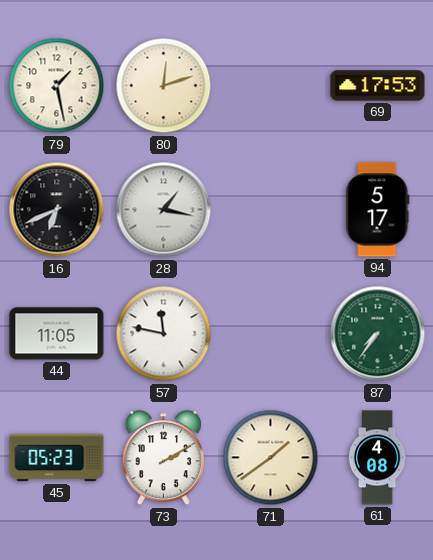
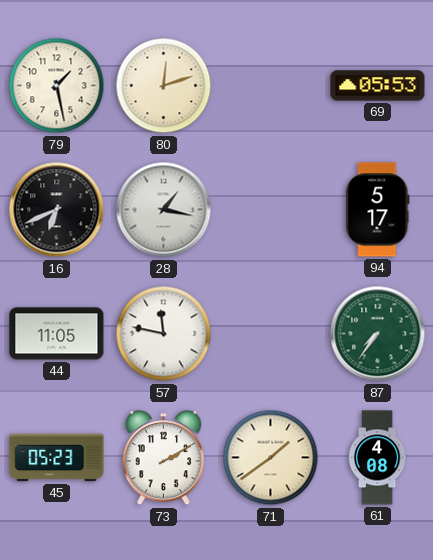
69: 17:53 -> 05:53 (378, 86)
